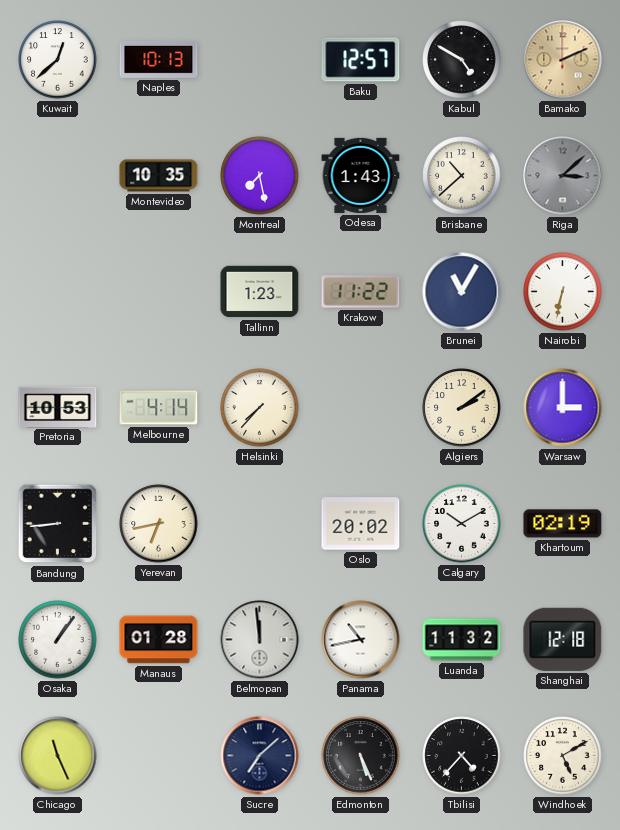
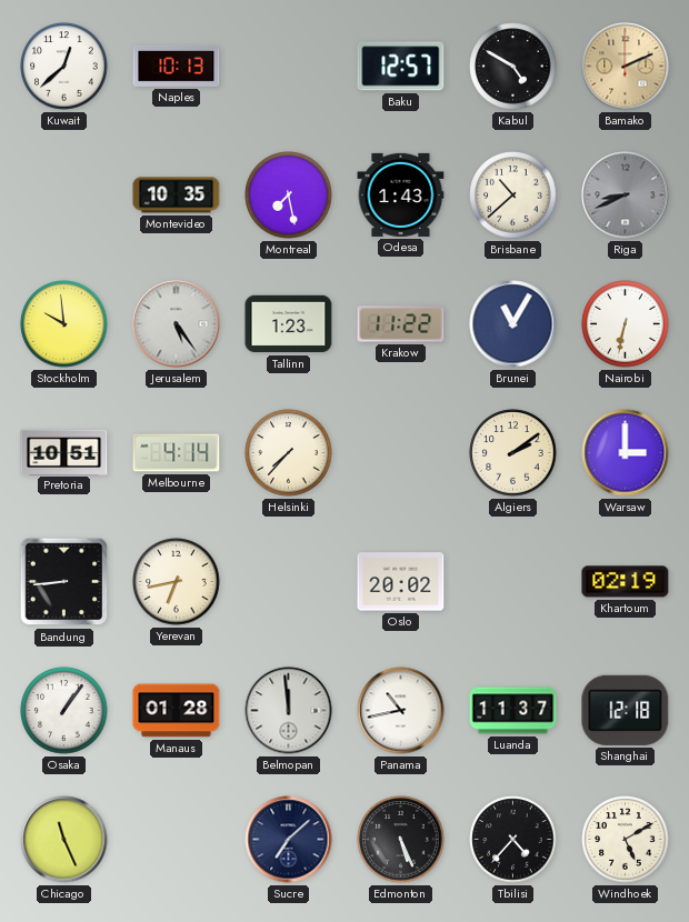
Riga: 3:08 -> 8:41 (626, 196)
Stockholm: none -> 9:59 (64, 324)
Jerusalem: none -> 5:24 (177, 324)
Pretoria: 10:53 -> 10:51 (64, 452)
Calgary: 10:10 -> none (462, 524)
Luanda: 11:32 -> 11:37 (513, 711)
